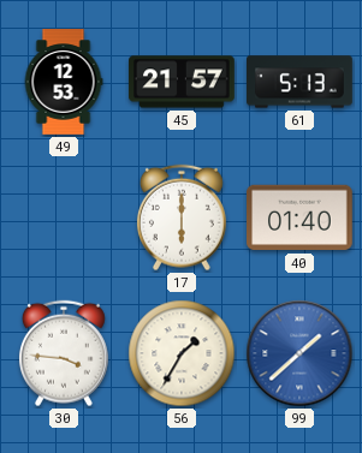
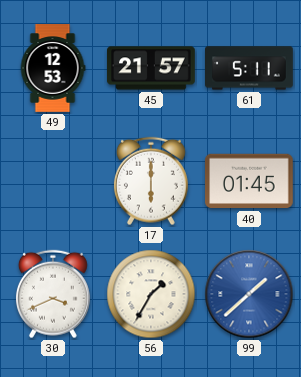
61: 5:13 -> 5:11 (249, 68)
40: 01:40 -> 01:45 (250, 181)
30: 3:46 -> 3:41 (53, 294)
